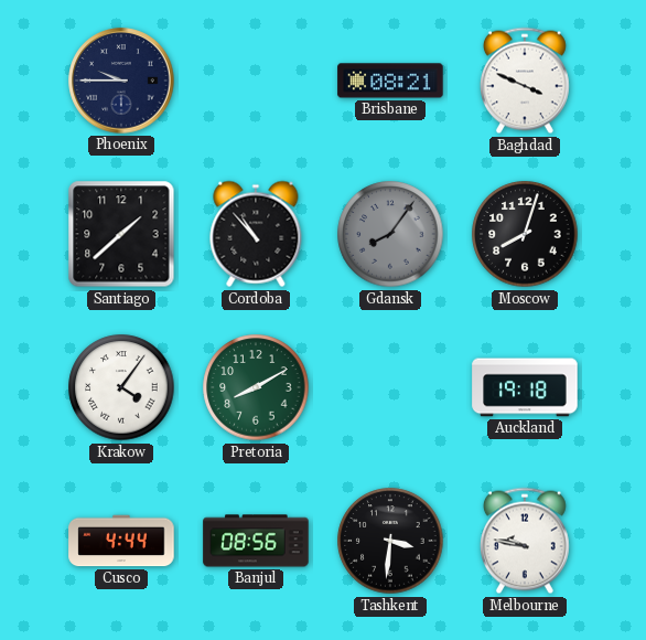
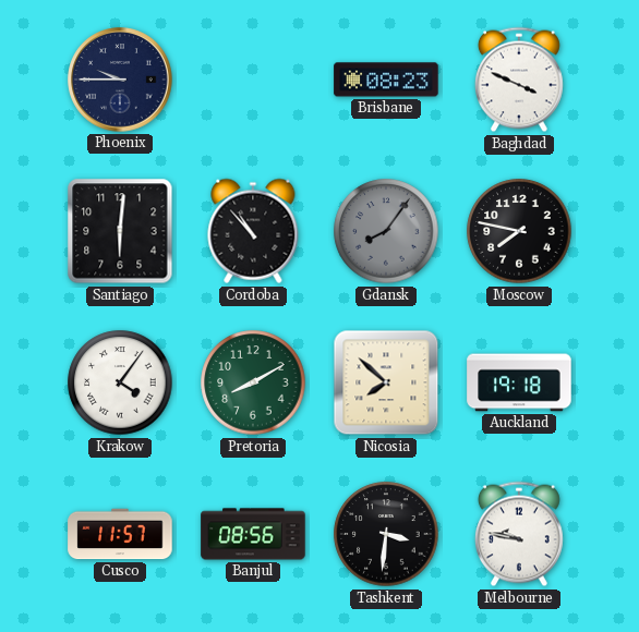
Brisbane: 08:21 -> 08:23 (386, 80)
Santiago: 1:38 -> 6:01 (120, 231)
Moscow: 8:03 -> 7:47 (519, 231)
Nicosia: none -> 7:52 (386, 382)
Cusco: 4:44 -> 11:57 (120, 534)
